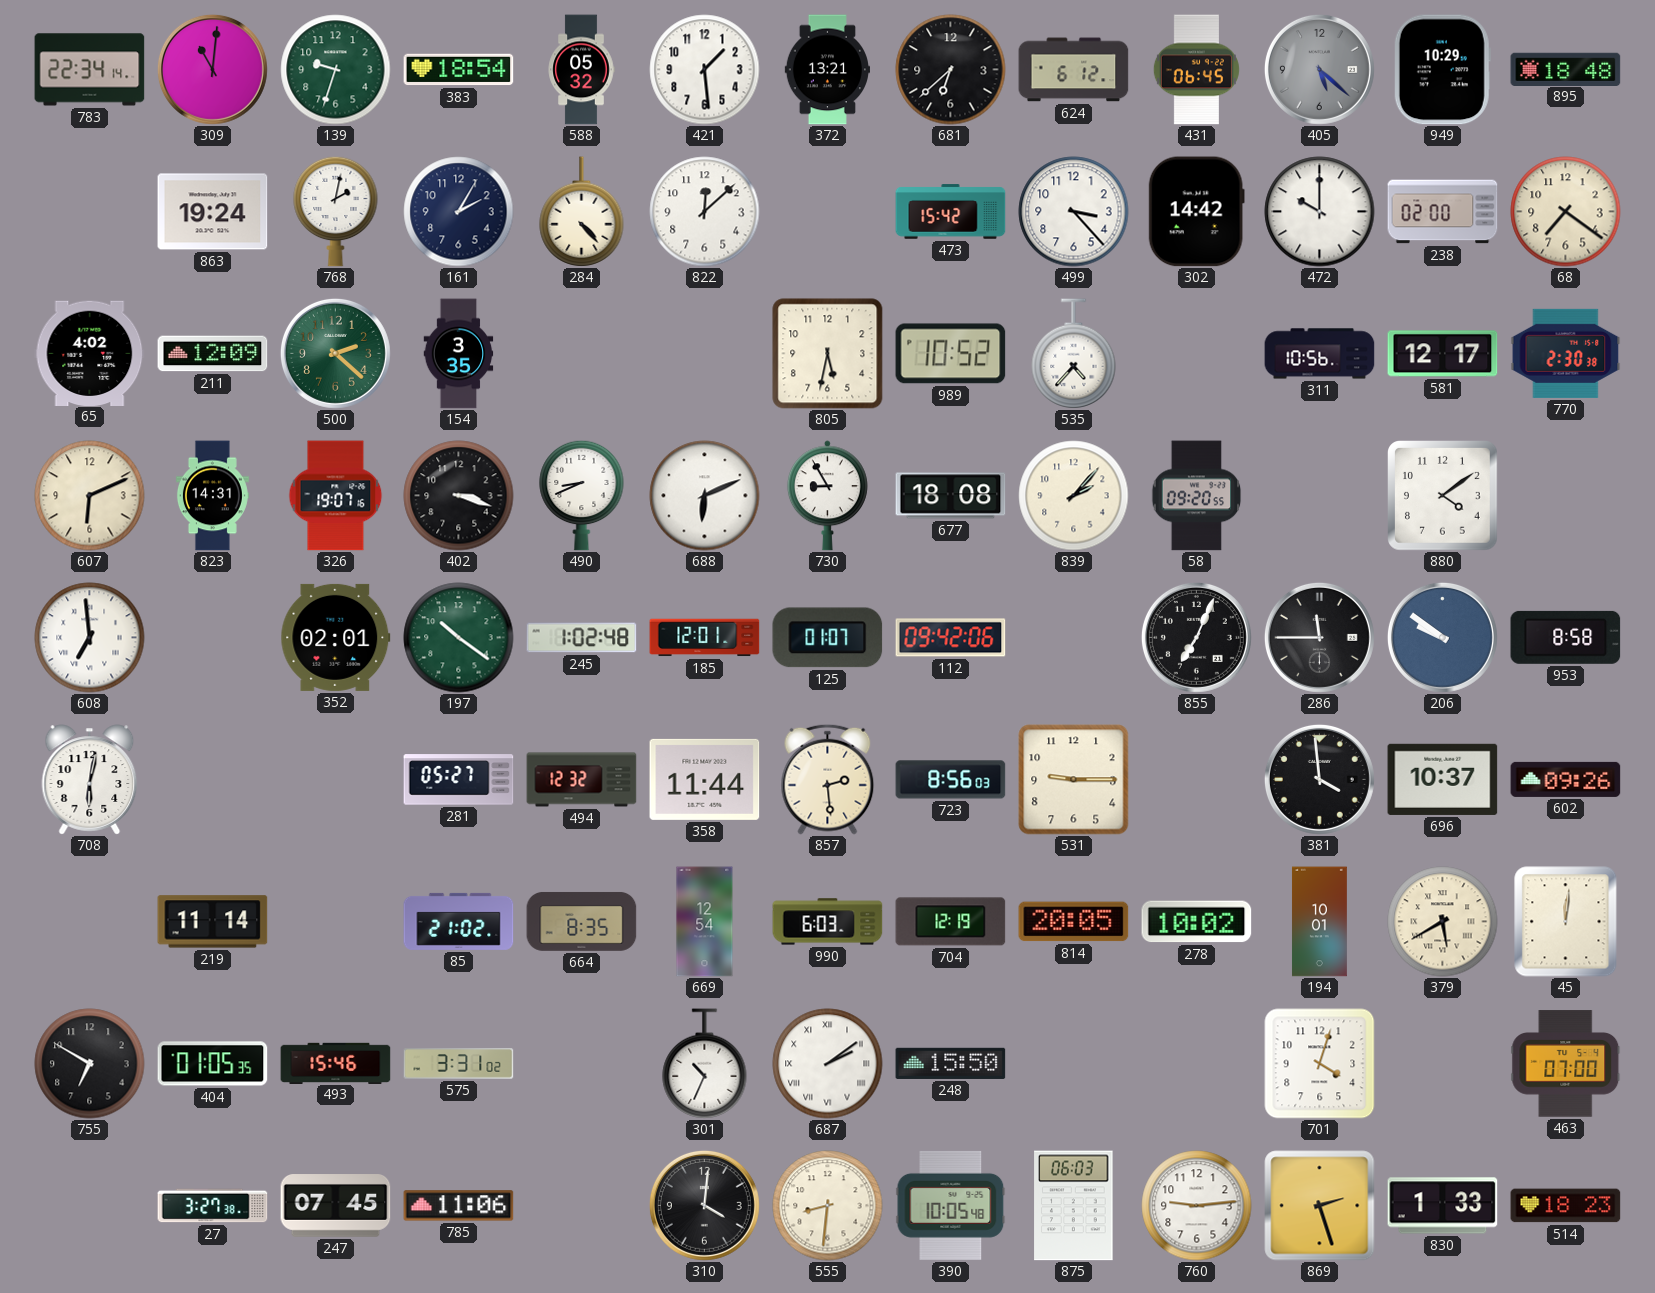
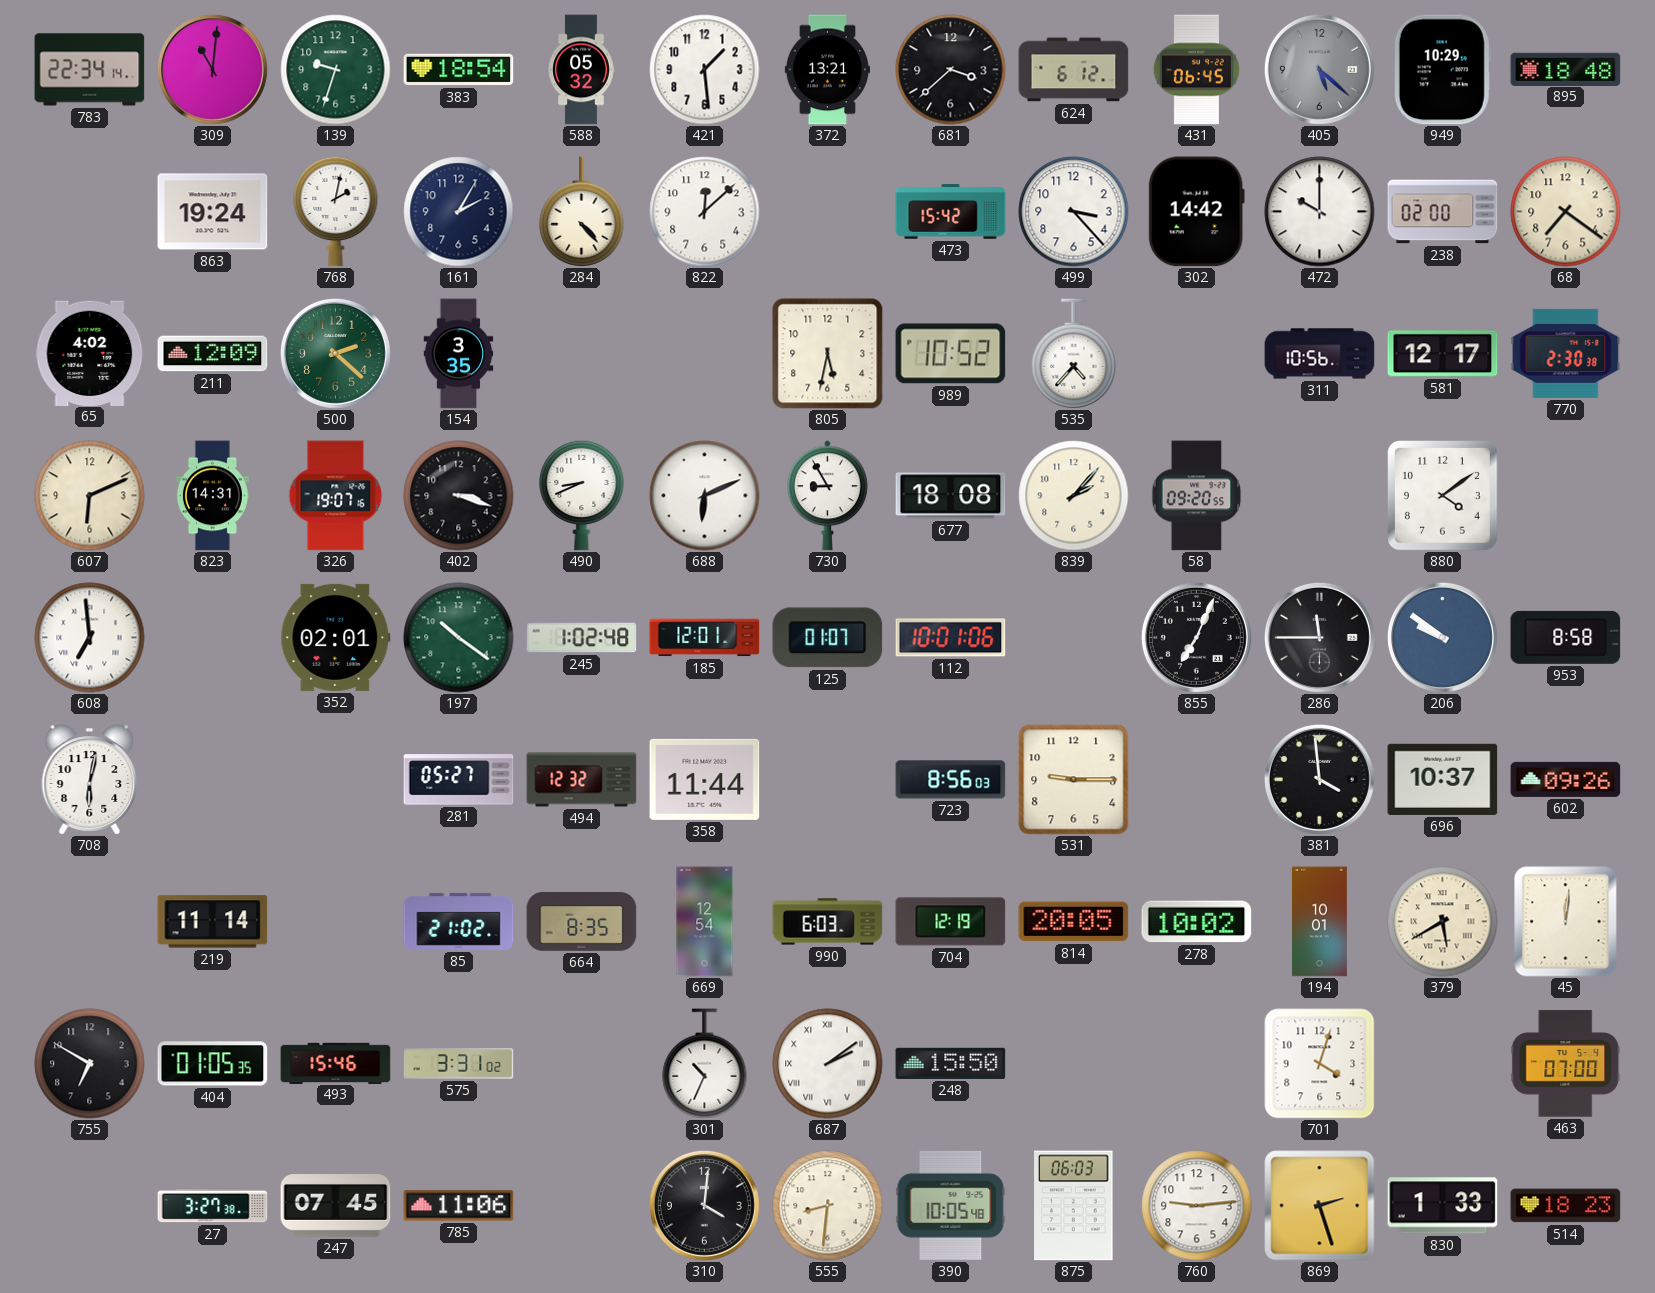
681: 6:38 -> 3:38 (951, 70)
112: 09:42 -> 10:01 (951, 638)
857: 2:29 -> none (828, 779)
